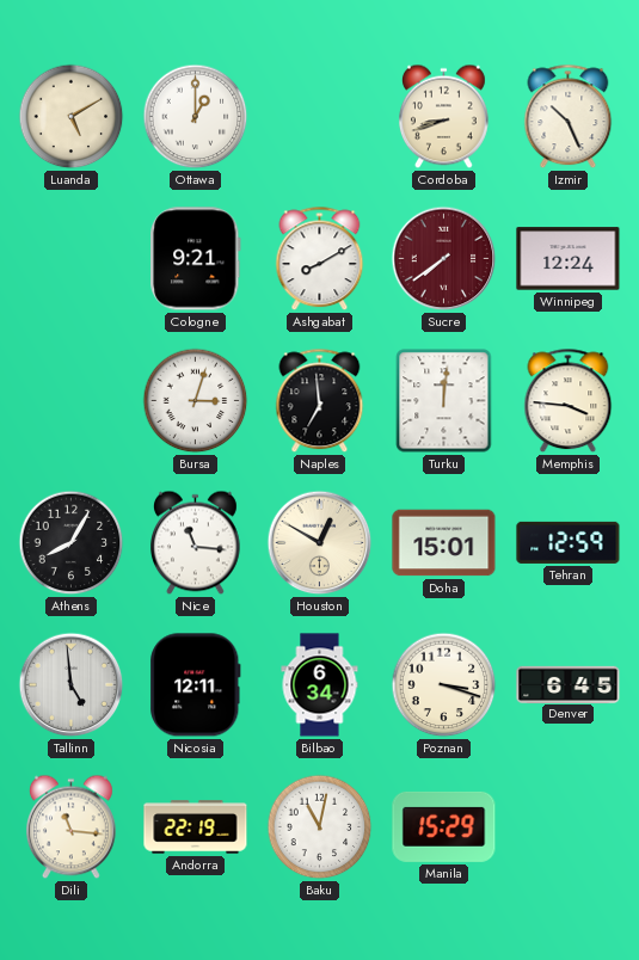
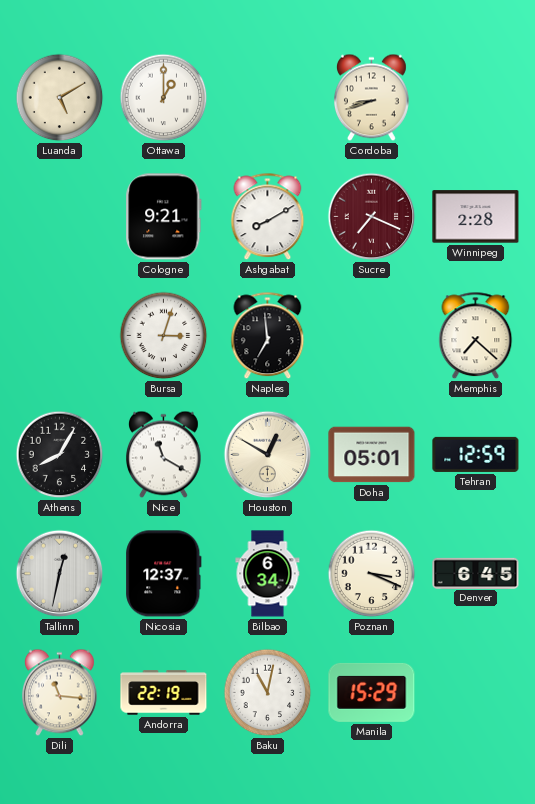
Izmir: 10:26 -> none (569, 117)
Sucre: 7:39 -> 7:19 (372, 217)
Winnipeg: 12:24 -> 2:28 (476, 217)
Turku: 12:01 -> none (444, 401)
Memphis: 3:46 -> 7:22 (476, 336)
Nice: 11:16 -> 11:20 (164, 455)
Doha: 15:01 -> 05:01 (372, 455)
Tallinn: 4:59 -> 12:32 (60, 574)
Nicosia: 12:11 -> 12:37 (164, 574)
Poznan: 3:18 -> 3:19 (372, 574)
